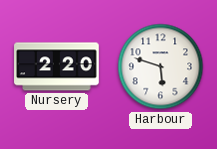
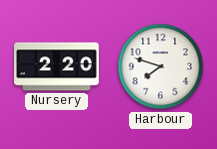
Harbour: 5:48 -> 7:48 (161, 67)
